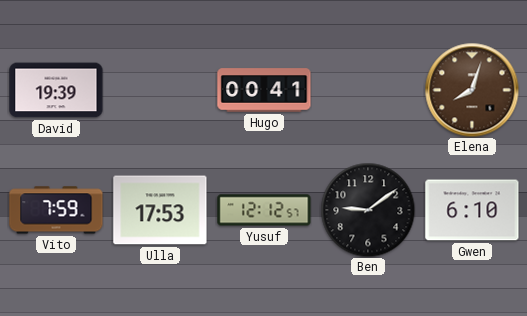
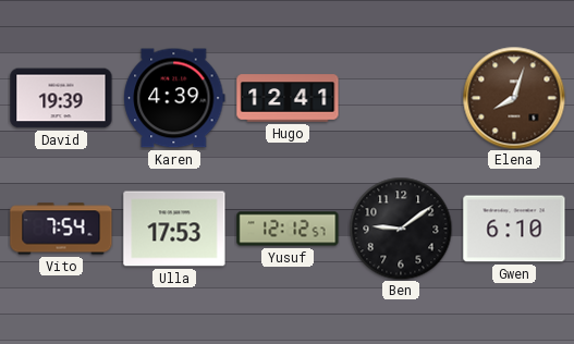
Karen: none -> 4:39 (174, 98)
Hugo: 00:41 -> 12:41 (288, 98)
Vito: 7:59 -> 7:54 (61, 229)
